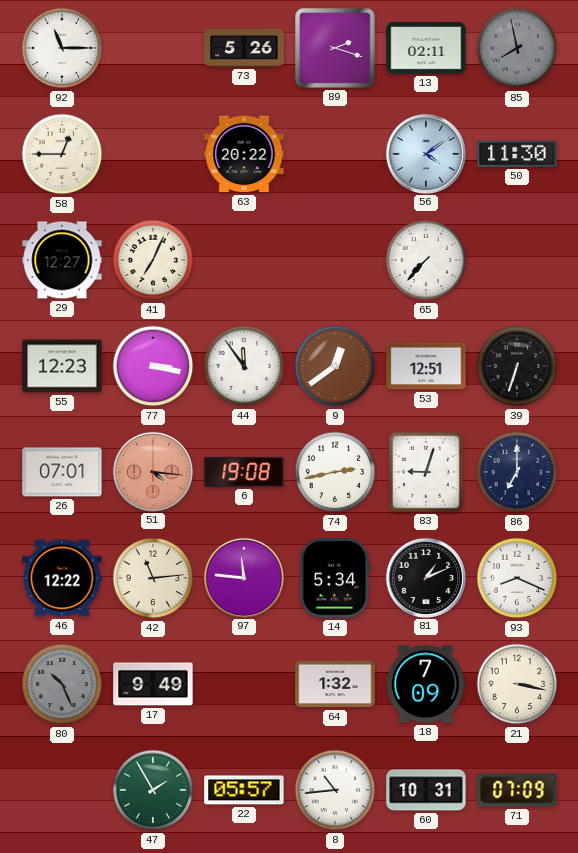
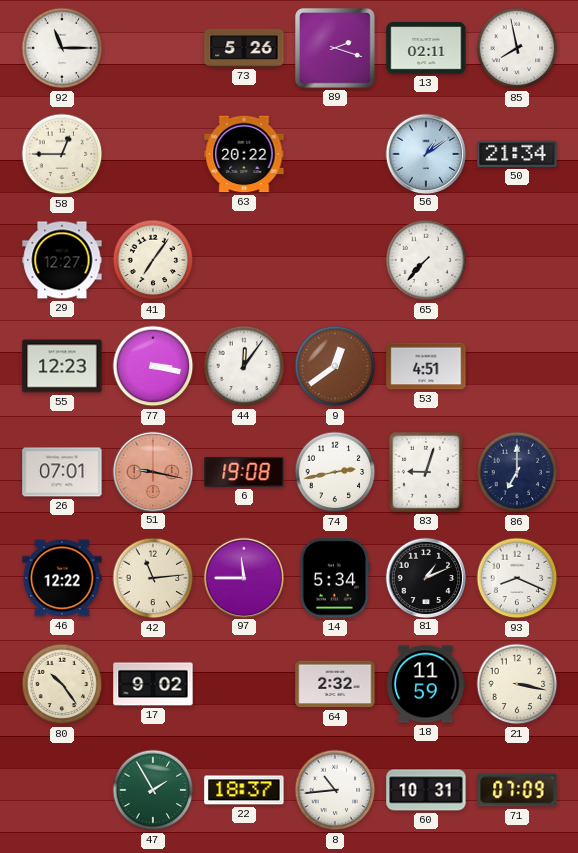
85 dial: grey -> white (517, 48)
56: 4:09 -> 1:09 (425, 153)
50: 11:30 -> 21:34 (517, 154)
41: 7:04 -> 7:06 (153, 260)
44: 11:54 -> 12:06 (244, 366)
53: 12:51 -> 4:51 (426, 366)
39: 6:33 -> none (517, 366)
51: 4:16 -> 9:17 (152, 471)
97: 11:46 -> 11:45 (243, 577)
80: 10:26 -> 10:24 (62, 684)
80 dial: grey -> cream (62, 684)
17: 9:49 -> 9:02 (153, 684)
64: 1:32 -> 2:32 (335, 684)
18: 7:09 -> 11:59 (426, 684)
22: 05:57 -> 18:37 (244, 790)
